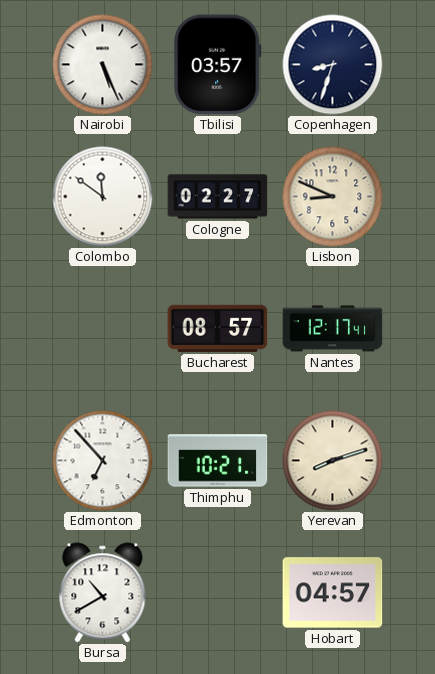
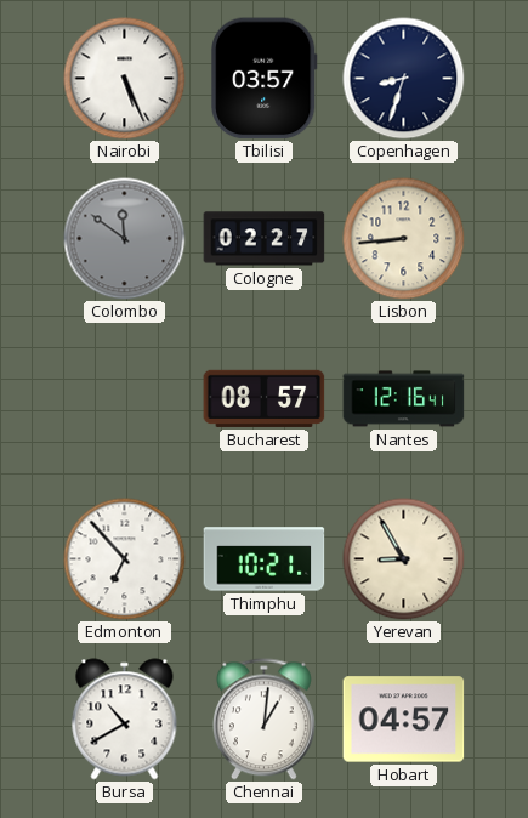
Colombo dial: white -> grey (125, 239)
Lisbon: 8:49 -> 8:44 (404, 239)
Nantes: 12:17 -> 12:16 (404, 399)
Yerevan: 8:12 -> 8:55 (404, 559)
Chennai: none -> 1:01 (263, 720)
